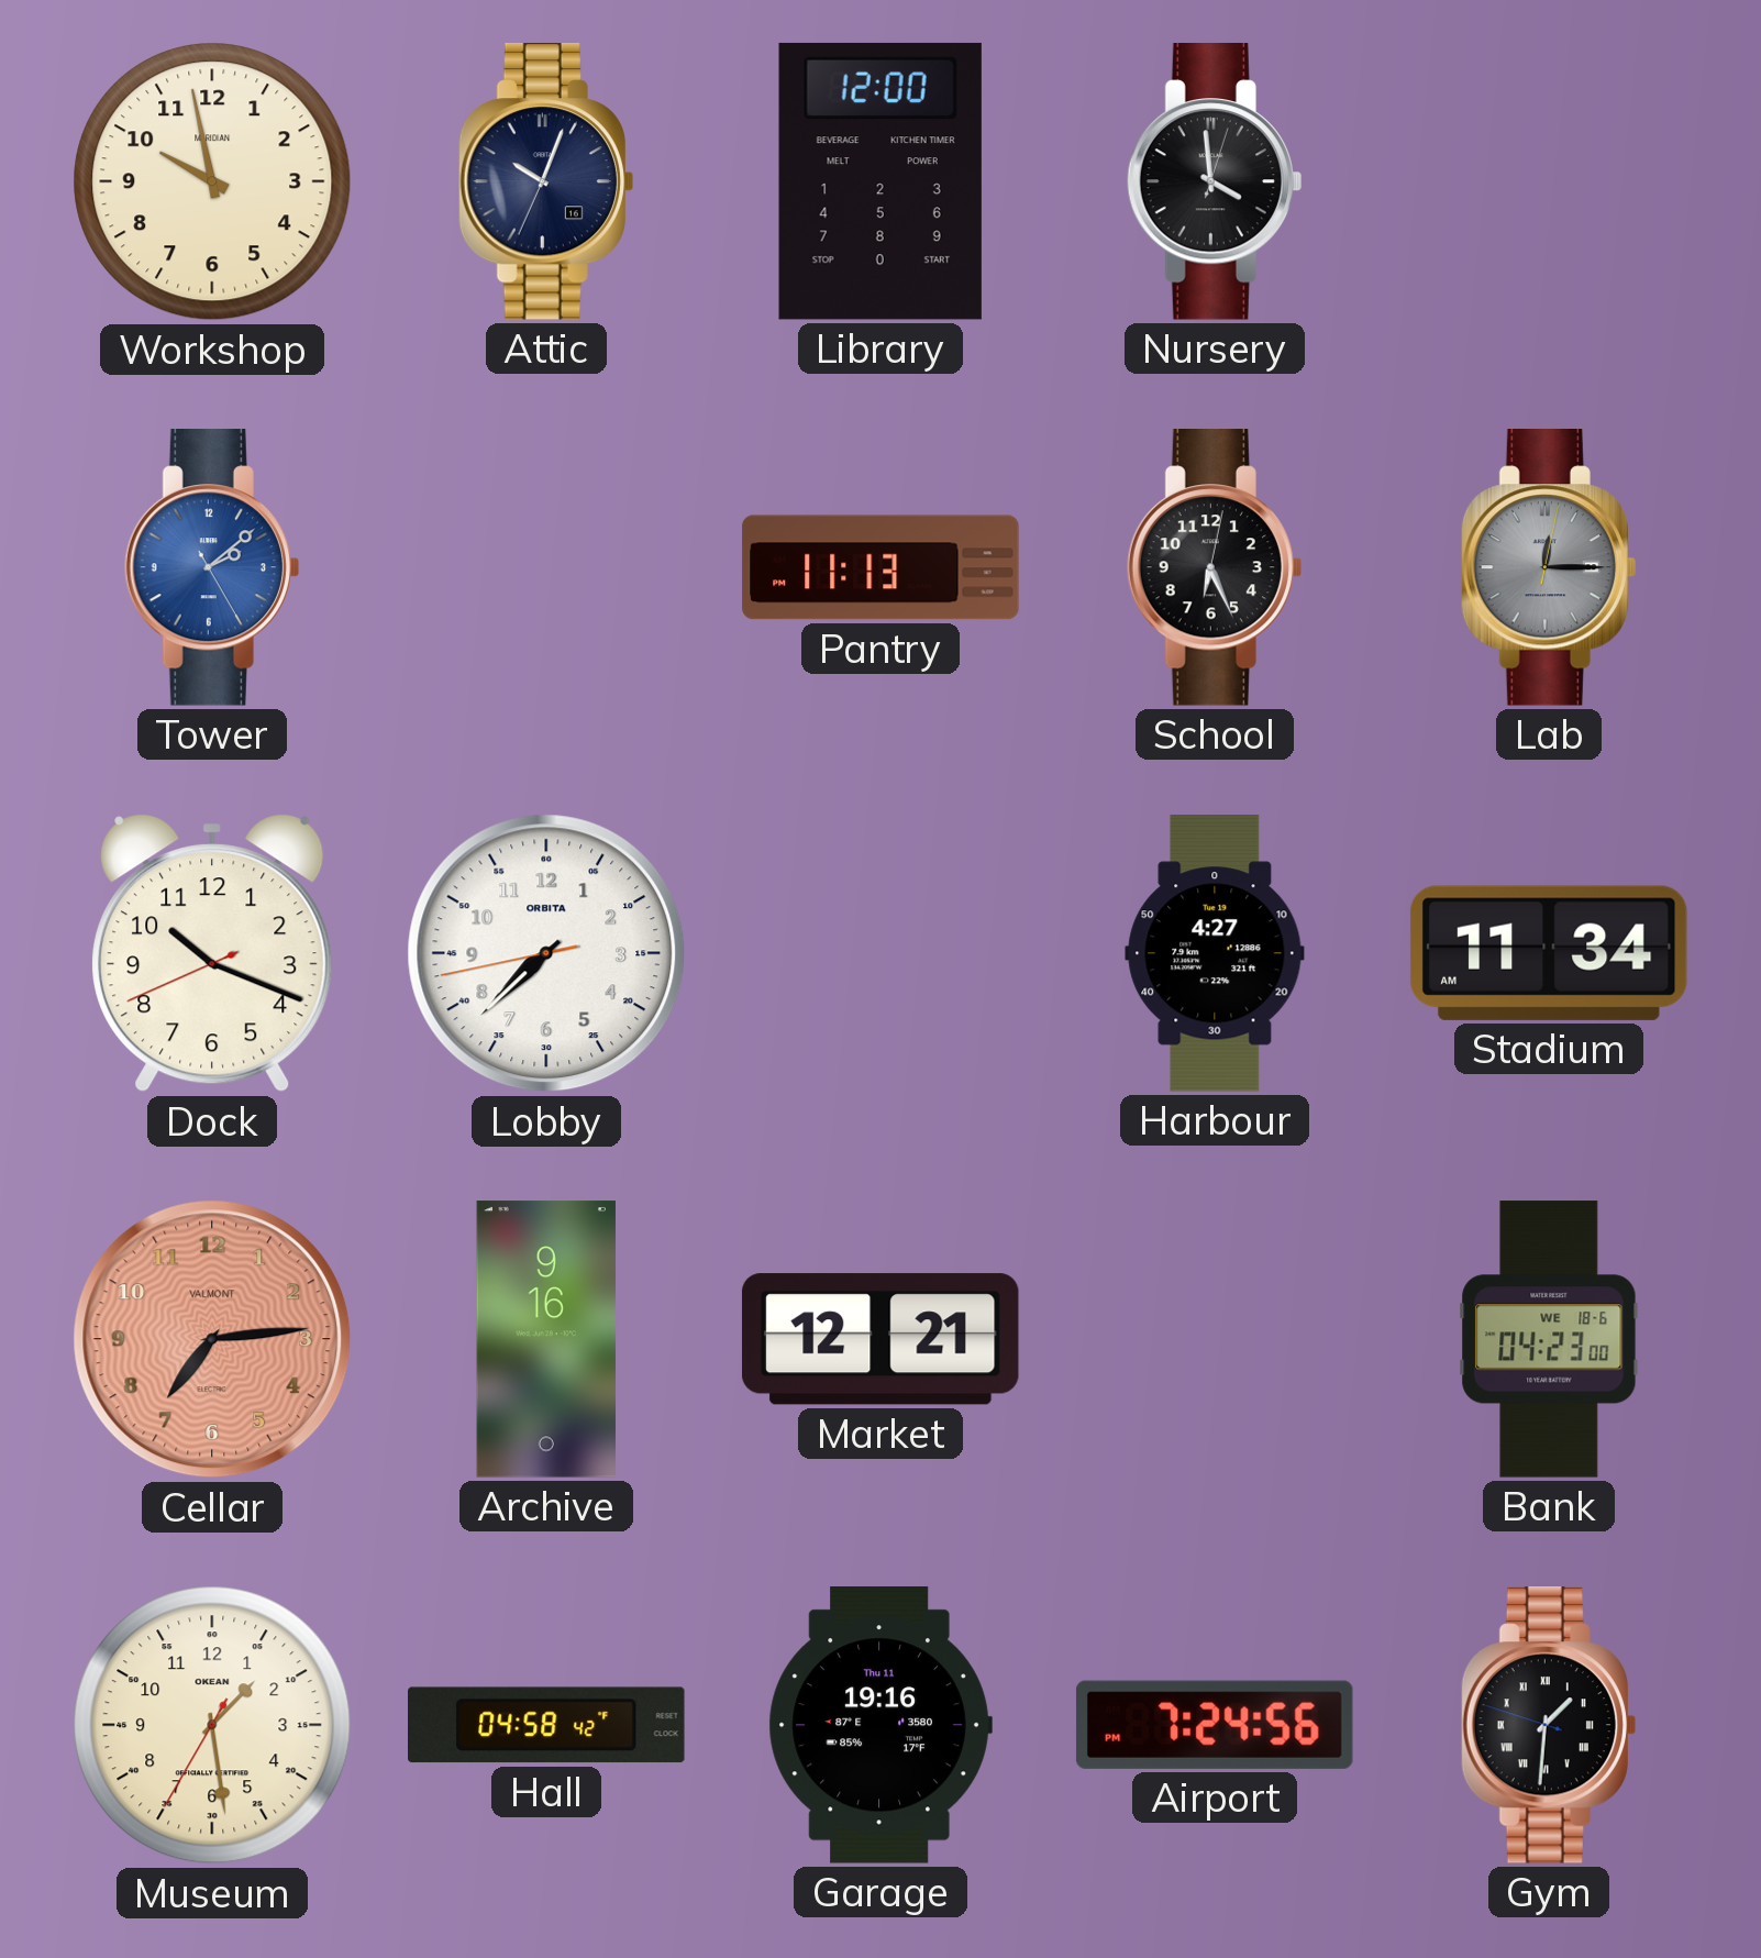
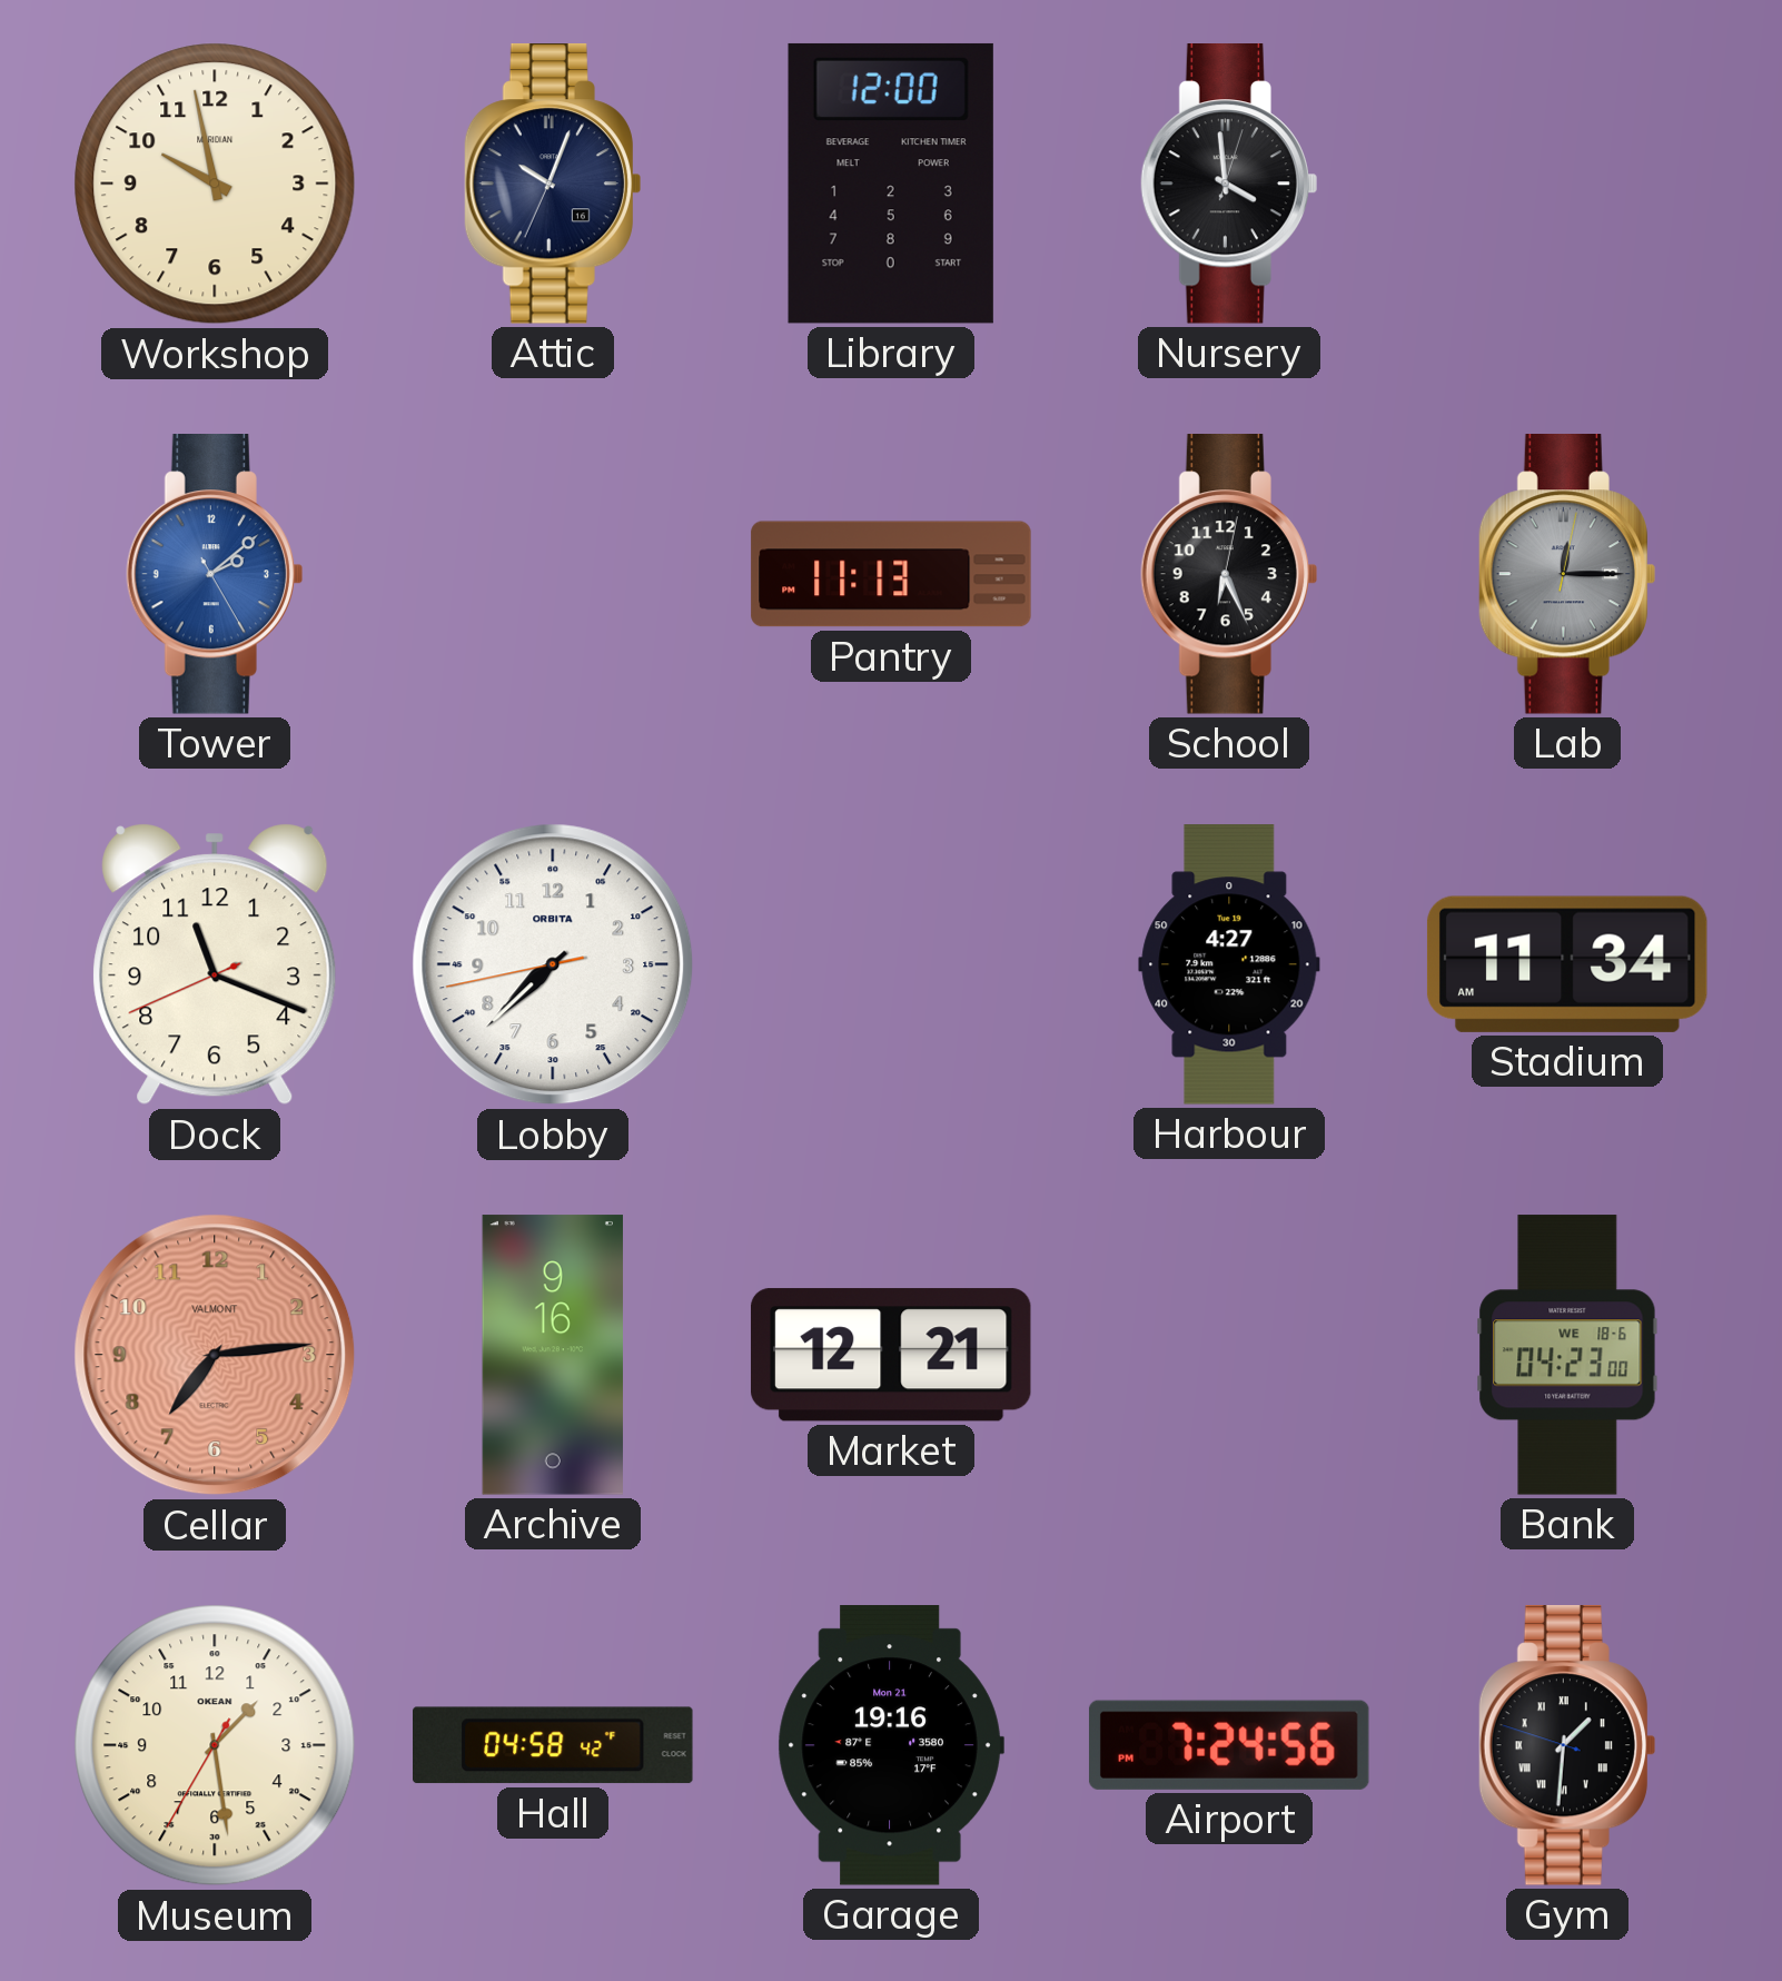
Dock: 10:18 -> 11:18 (215, 964)
Garage date: Thu 11 -> Mon 21 (891, 1746)
